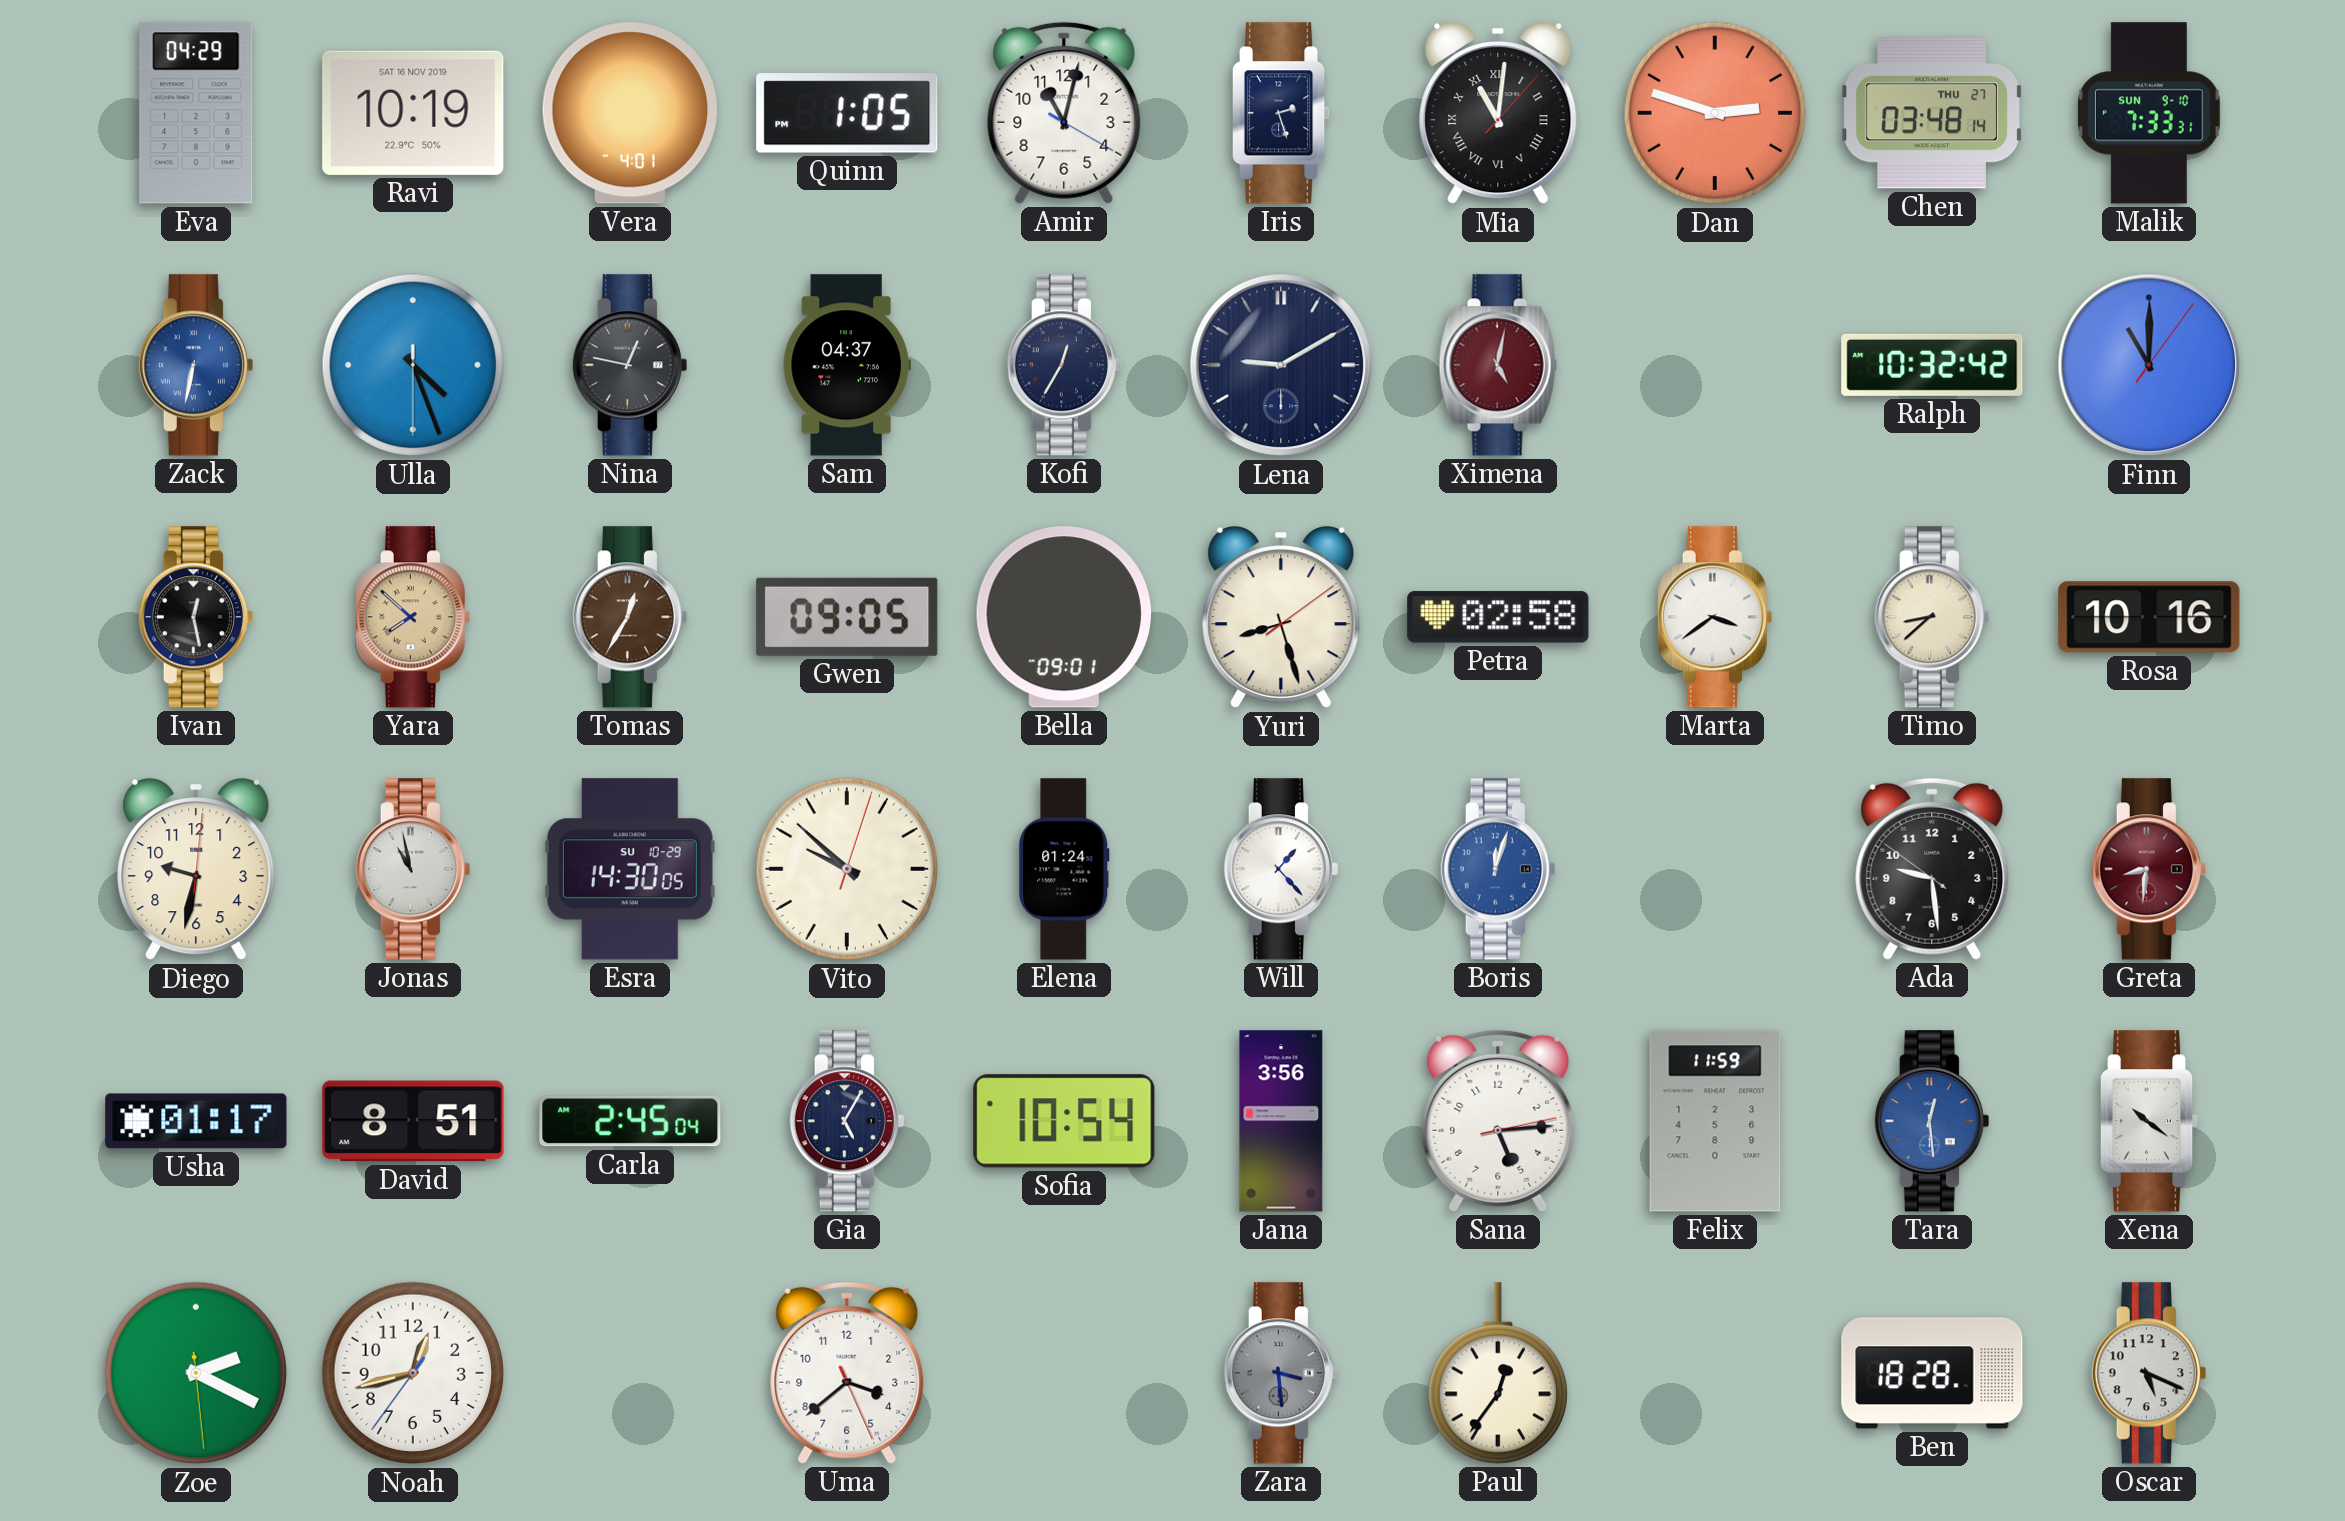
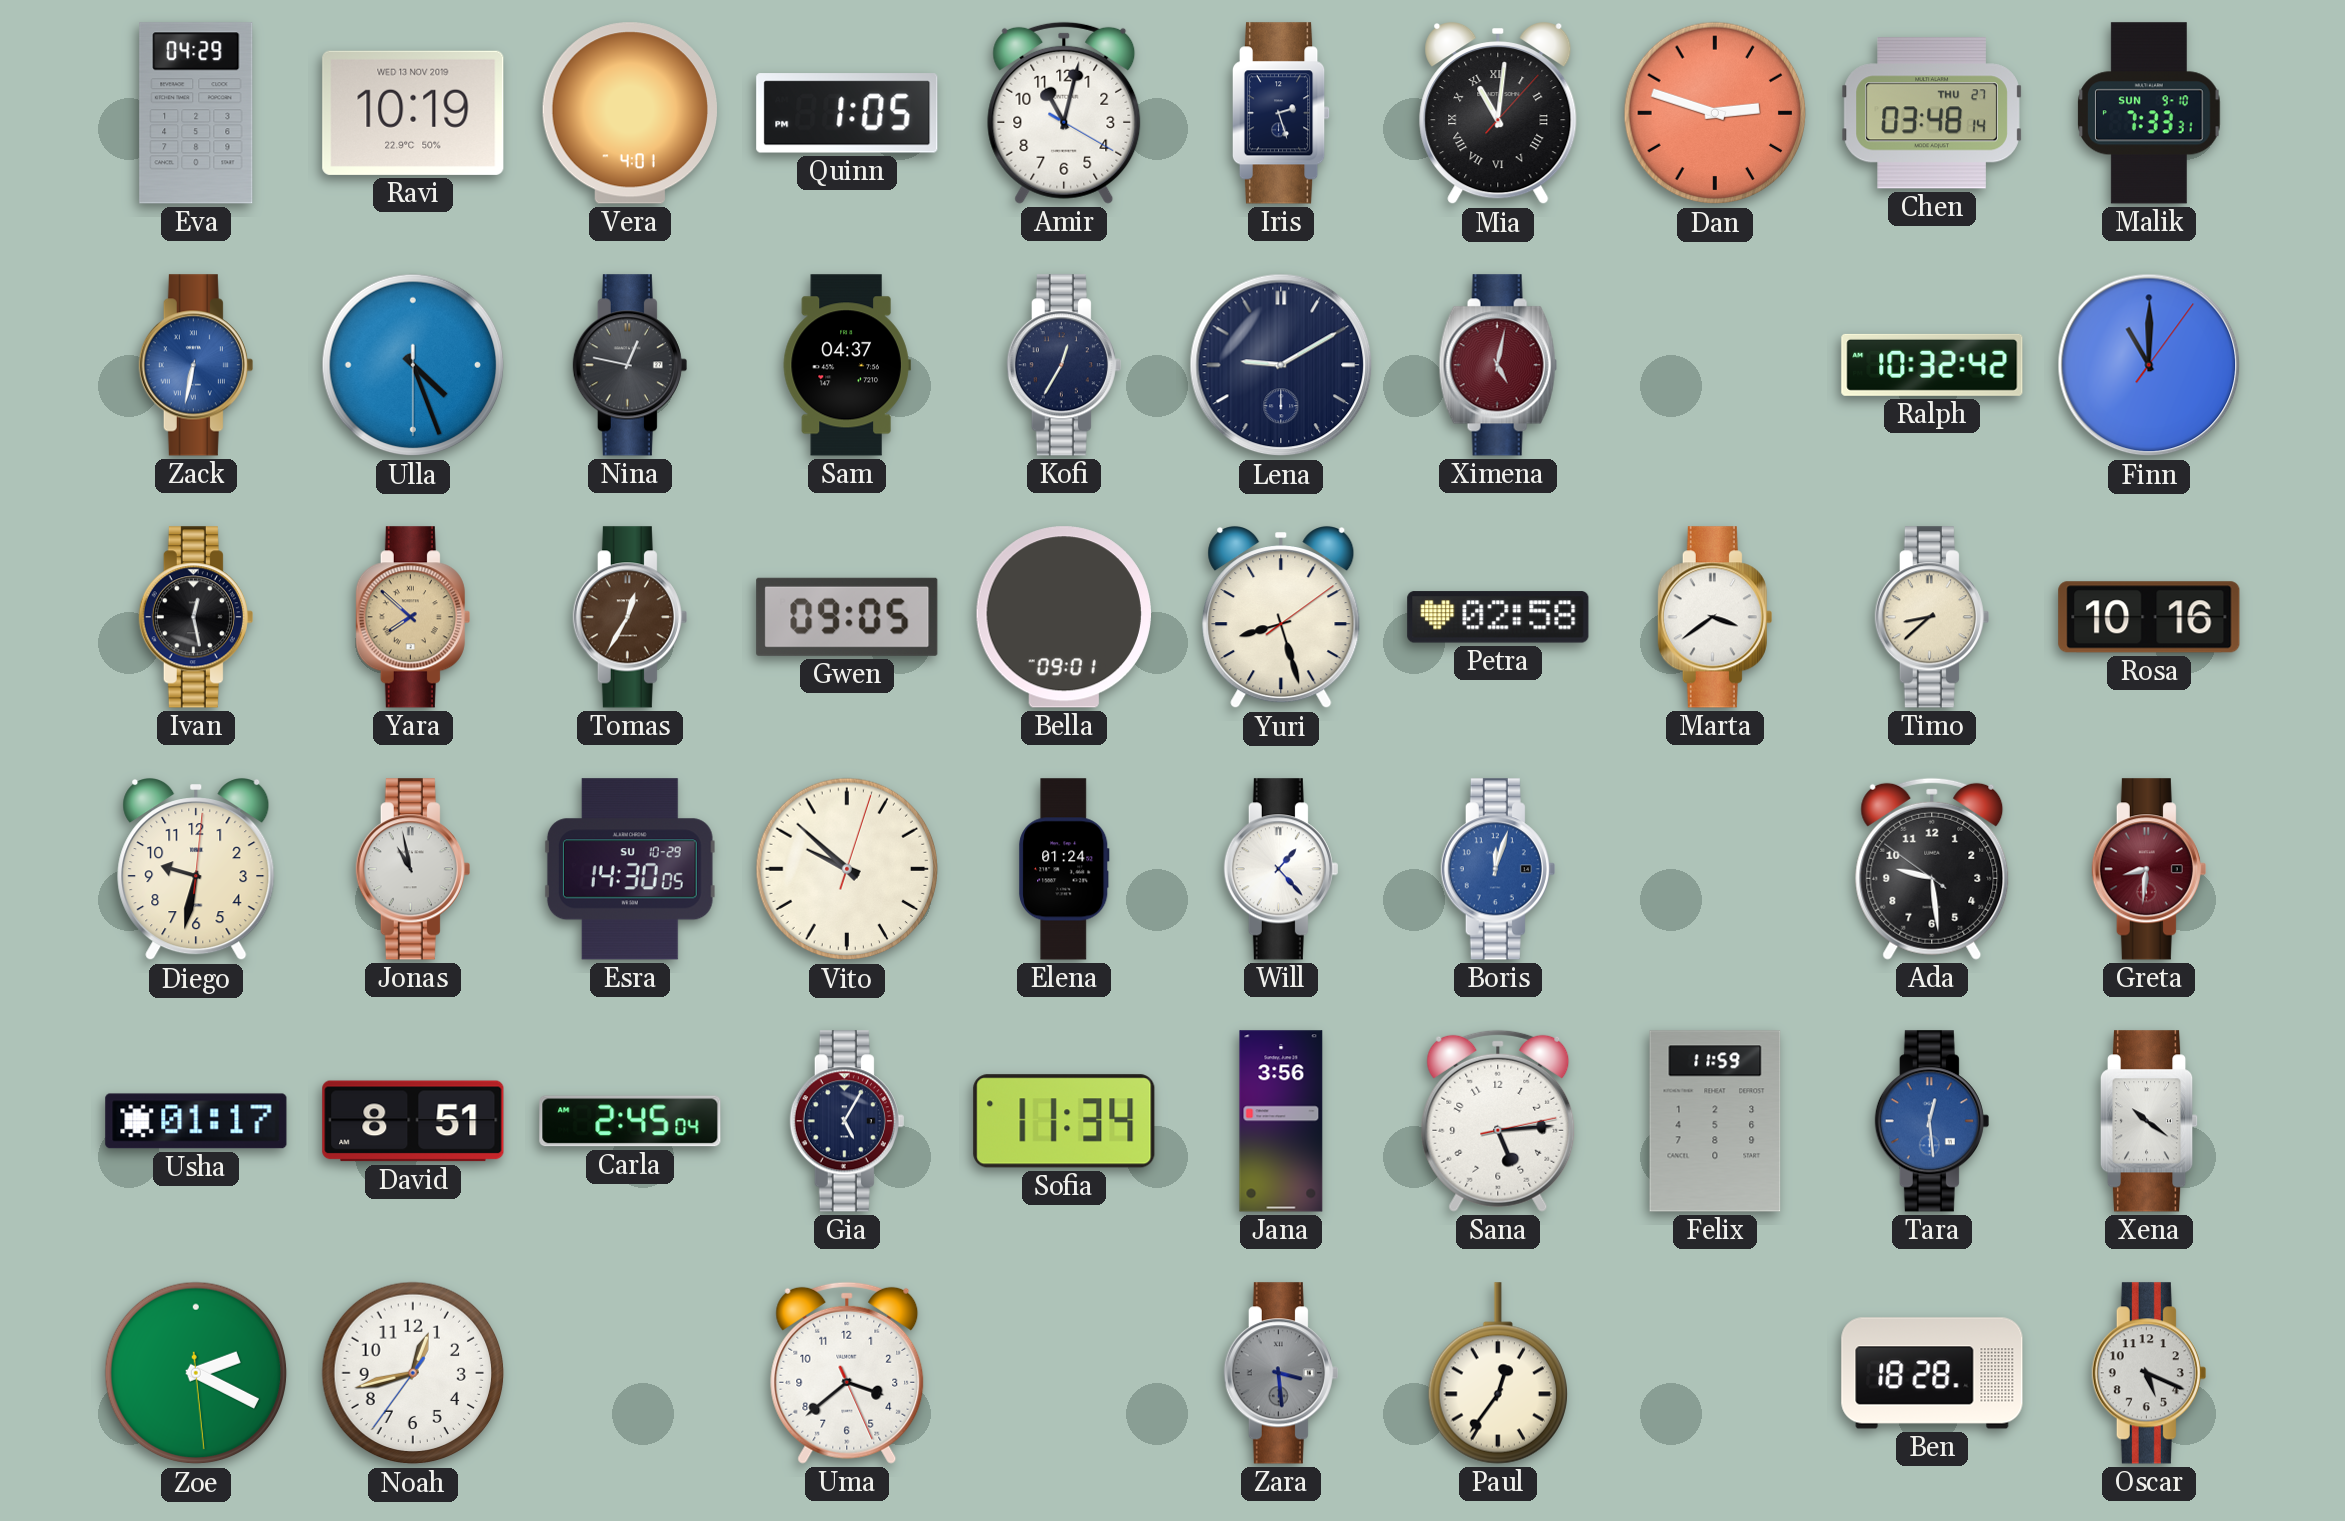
Ravi date: SAT 16 NOV 2019 -> WED 13 NOV 2019 (413, 113)
Sofia: 10:54 -> 11:34 (1064, 1121)
